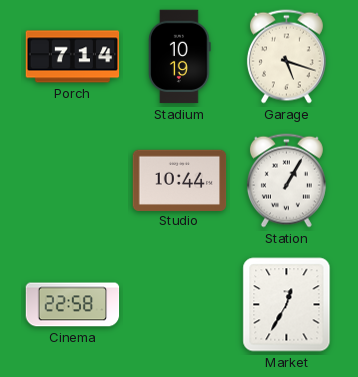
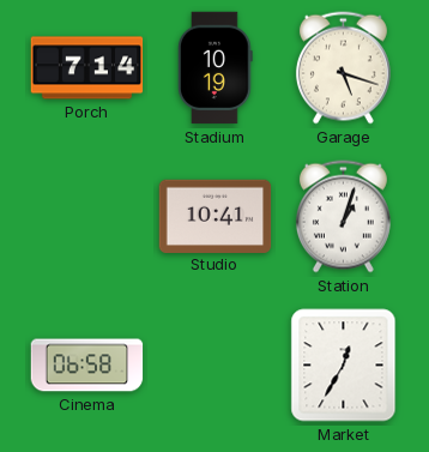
Studio: 10:44 -> 10:41 (216, 216)
Station: 1:05 -> 1:03 (343, 217)
Cinema: 22:58 -> 06:58 (87, 366)
